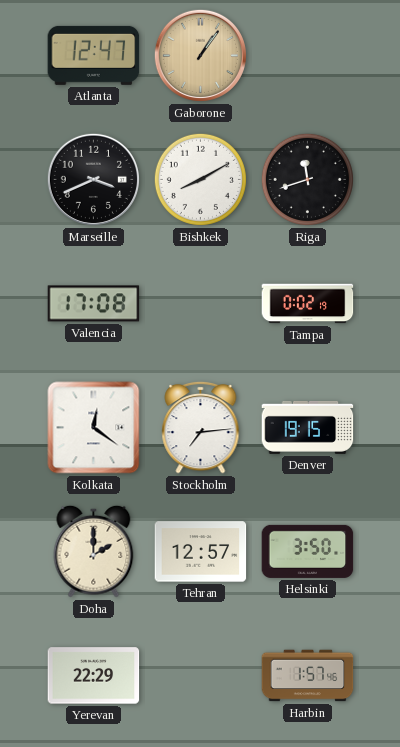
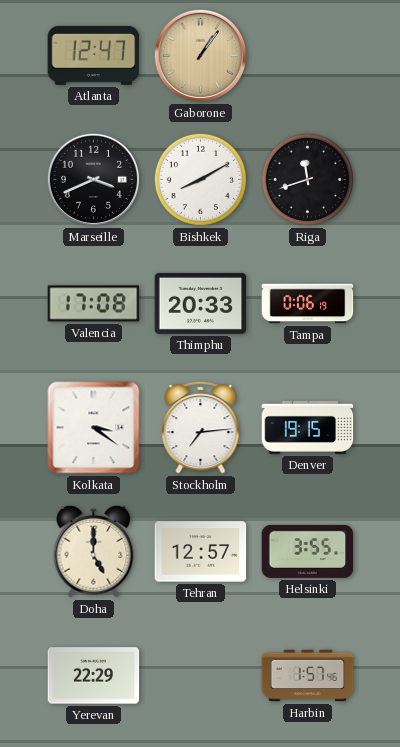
Thimphu: none -> 20:33 (201, 303)
Tampa: 0:02 -> 0:06 (308, 304)
Kolkata: 12:21 -> 3:21 (94, 428)
Doha: 2:00 -> 5:00 (94, 551)
Helsinki: 3:50 -> 3:55 (308, 551)
